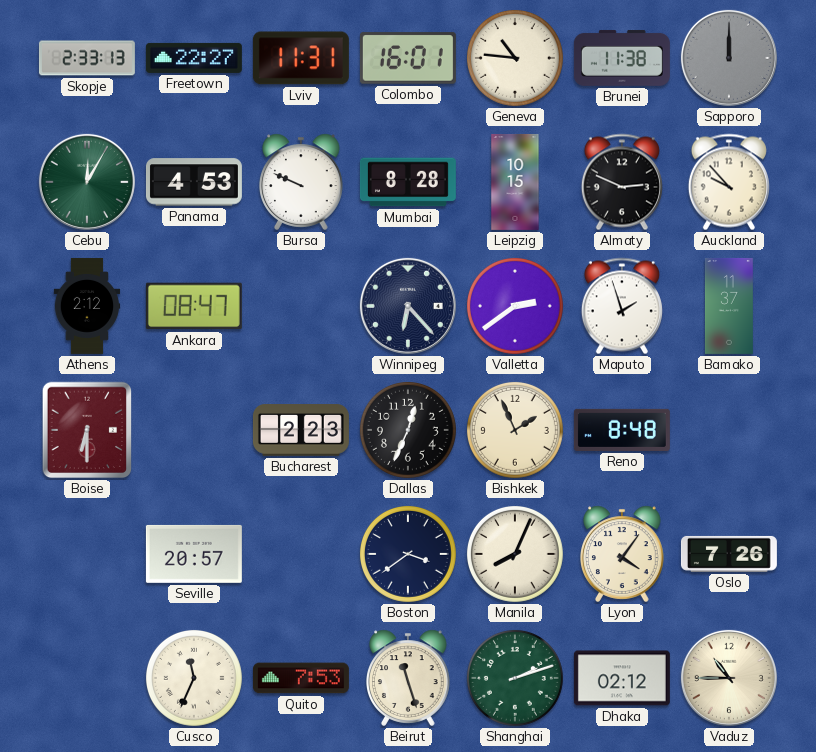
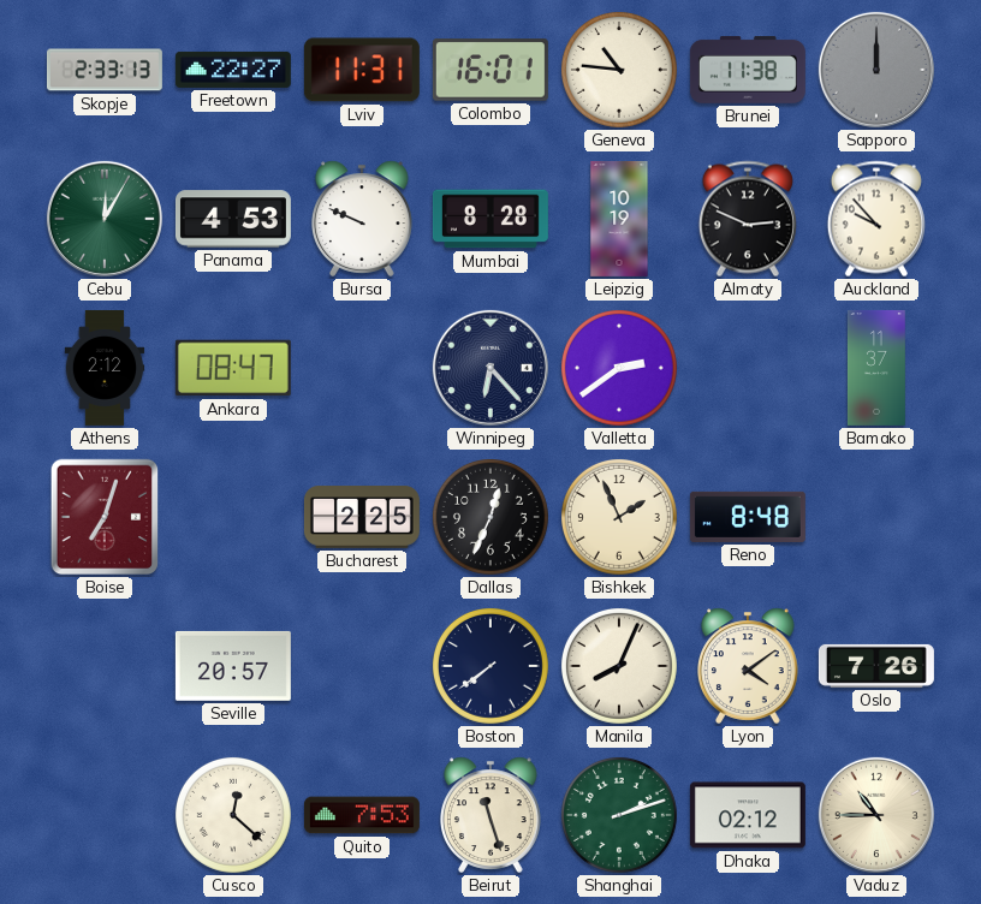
Leipzig: 10:15 -> 10:19 (619, 219)
Maputo: 1:57 -> none (622, 306)
Boise: 6:30 -> 7:03 (105, 517)
Bucharest: 2:23 -> 2:25 (362, 517)
Boston: 3:39 -> 7:39 (490, 666)
Lyon: 4:06 -> 4:09 (749, 666)
Cusco: 11:34 -> 12:22 (233, 815)
